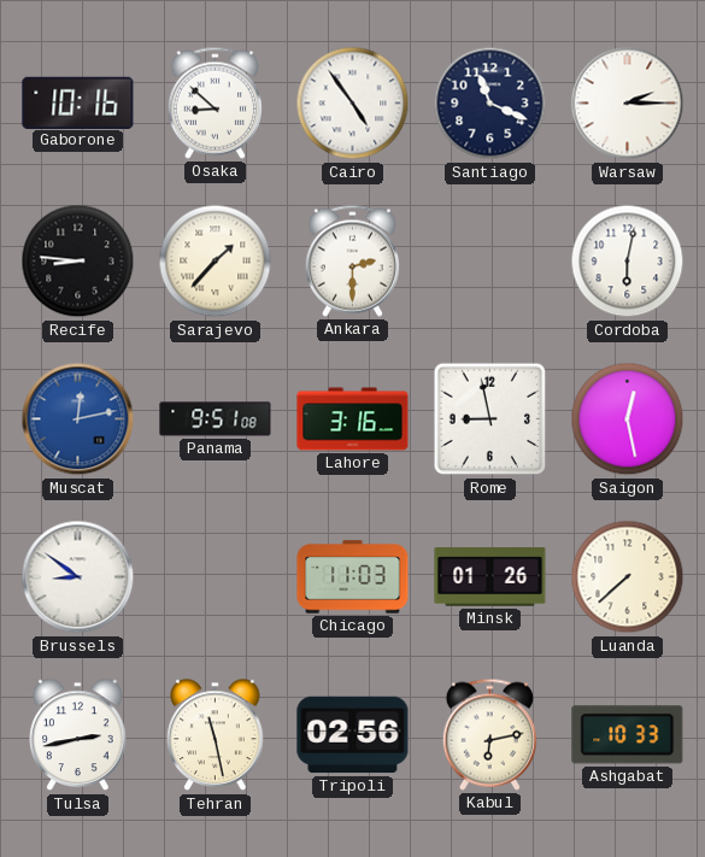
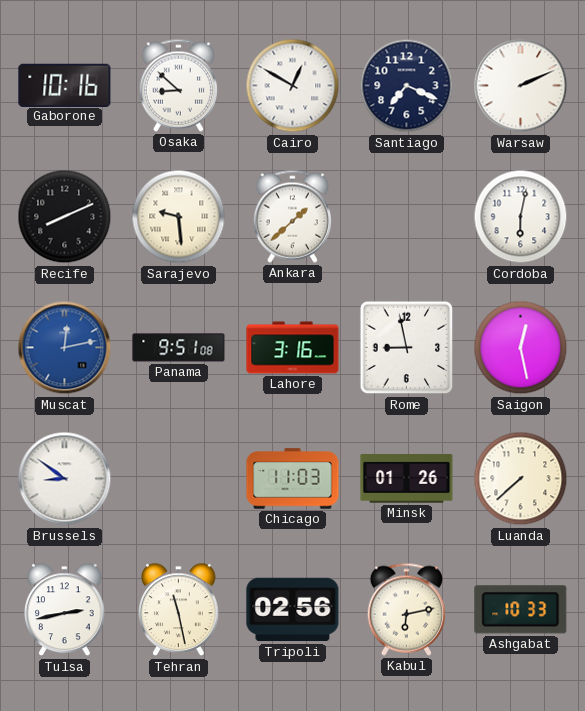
Cairo: 4:54 -> 12:50 (293, 86)
Santiago: 11:19 -> 7:19 (407, 86)
Warsaw: 2:15 -> 2:11 (521, 86)
Recife: 8:46 -> 8:11 (65, 217)
Sarajevo: 1:37 -> 9:29 (179, 217)
Ankara: 2:30 -> 1:38 (292, 216)
